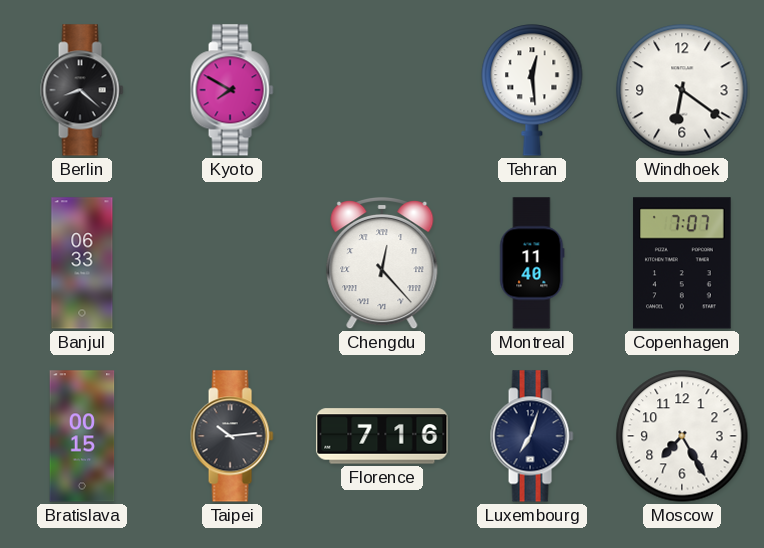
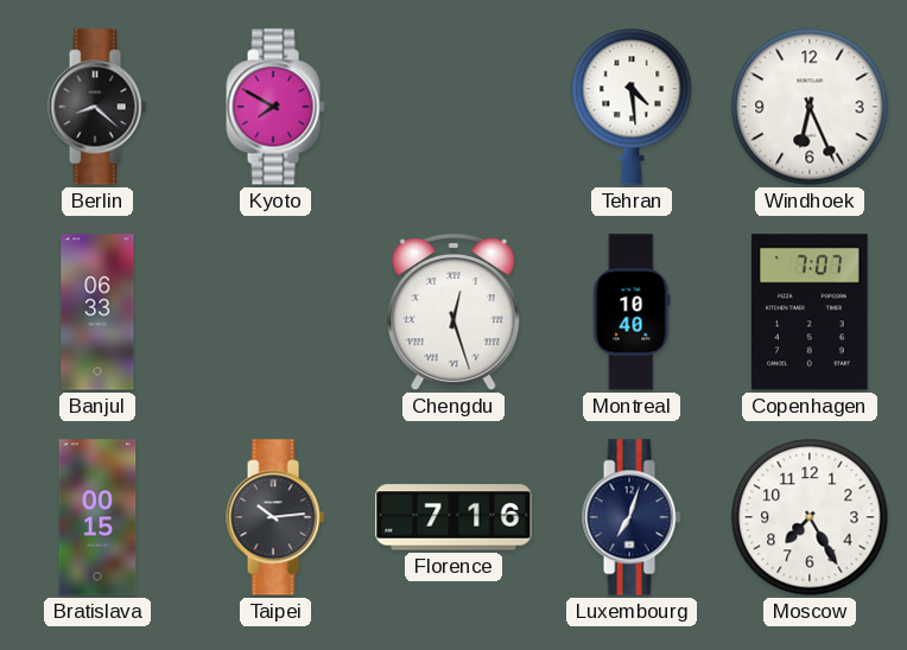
Tehran: 12:29 -> 4:29 (632, 107)
Windhoek: 6:21 -> 6:26 (810, 107)
Chengdu: 12:23 -> 12:27 (453, 313)
Montreal: 11:40 -> 10:40 (632, 312)
